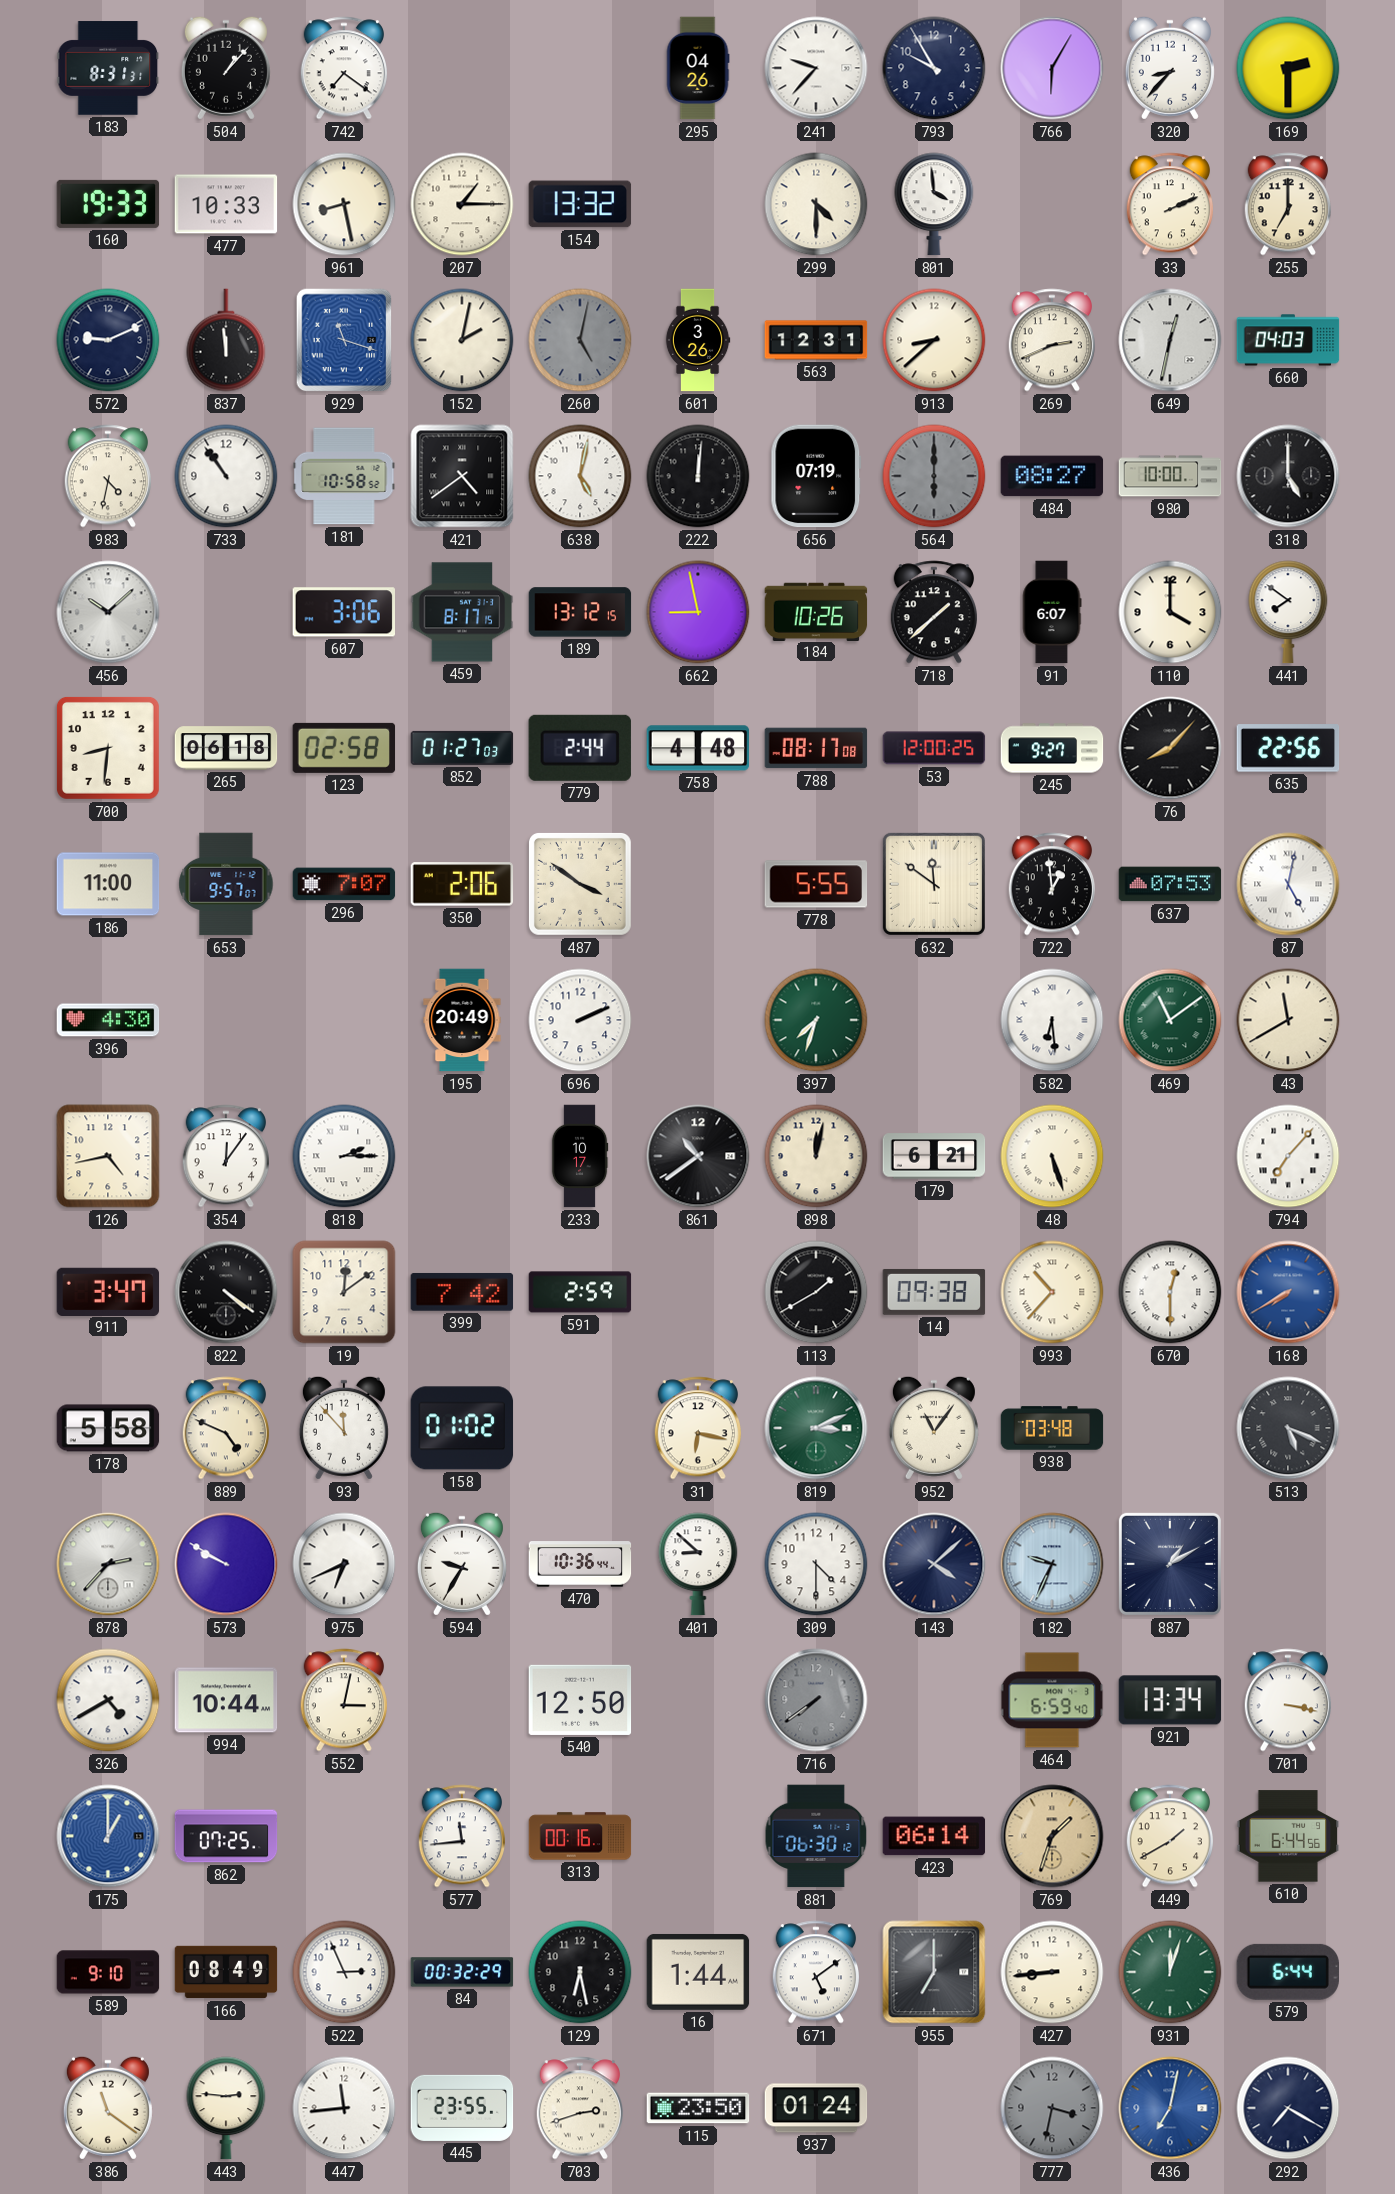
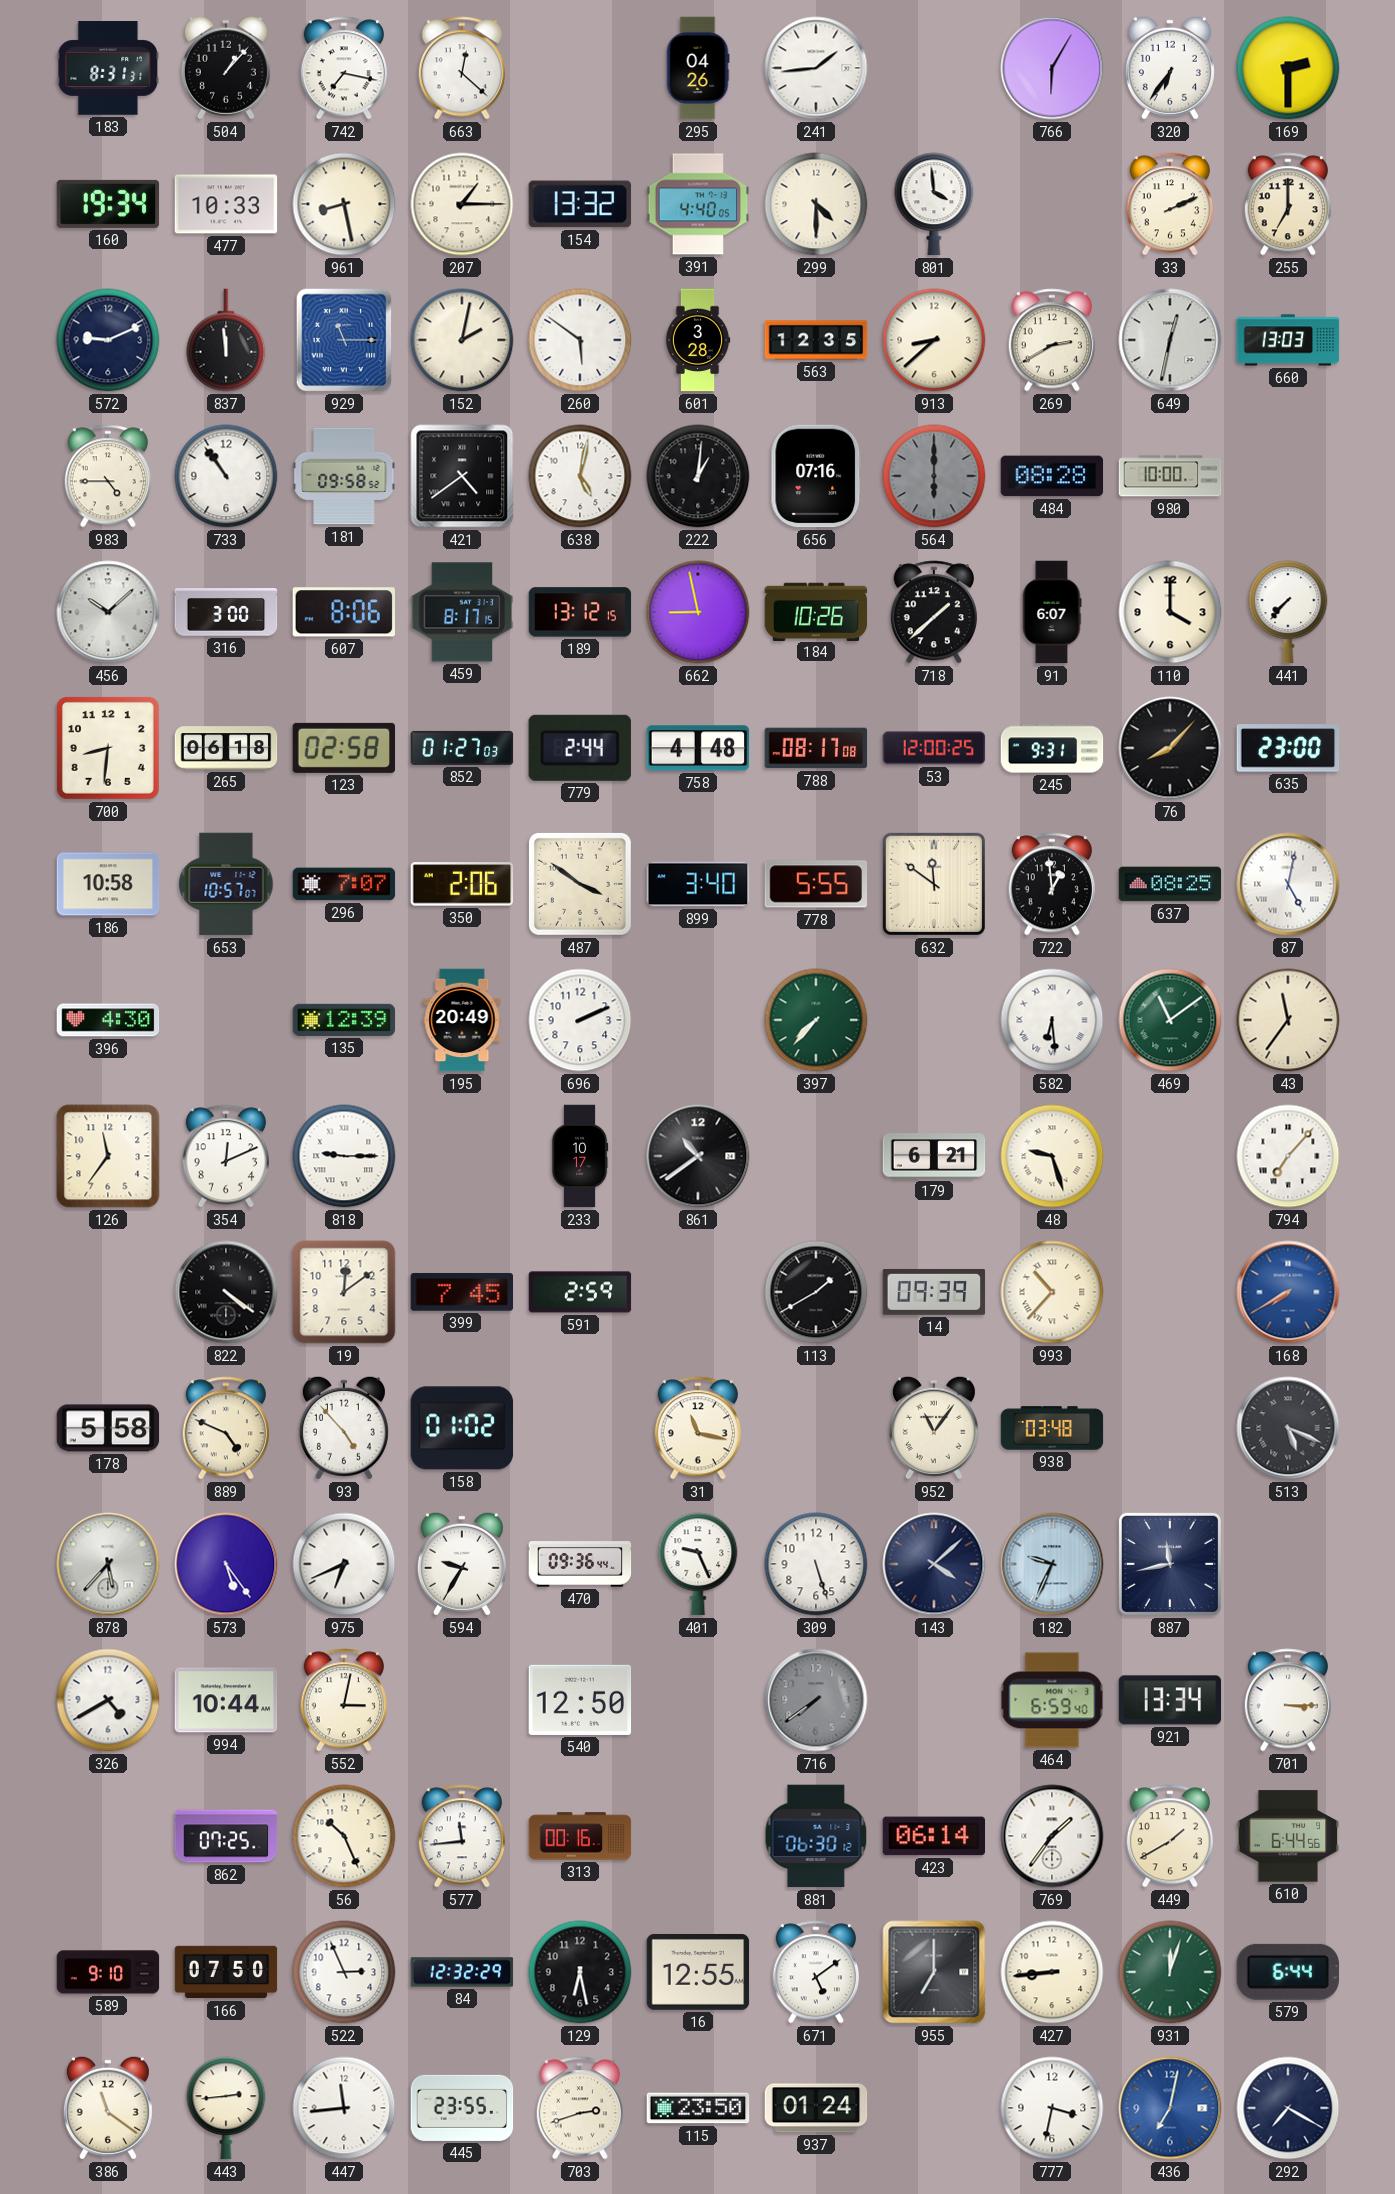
742: 7:21 -> 7:17 (343, 68)
663: none -> 12:22 (461, 68)
241: 9:37 -> 1:44 (816, 68)
793: 9:55 -> none (934, 68)
320: 8:37 -> 6:36 (1170, 68)
160: 19:33 -> 19:34 (108, 204)
391: none -> 4:40 (698, 204)
929: 11:18 -> 11:15 (344, 340)
260: 5:02 -> 5:51 (580, 340)
260 dial: grey -> white (580, 340)
601: 3:26 -> 3:28 (698, 340)
563: 12:31 -> 12:35 (816, 340)
269: 2:41 -> 2:40 (1051, 340)
660: 04:03 -> 13:03 (1288, 340)
983: 4:32 -> 4:45 (107, 476)
181: 10:58 -> 09:58 (344, 476)
222: 12:01 -> 1:01 (698, 476)
656: 07:19 -> 07:16 (816, 476)
484: 08:27 -> 08:28 (1052, 476)
318: 5:00 -> none (1288, 476)
316: none -> 3:00 (226, 612)
607: 3:06 -> 8:06 (343, 612)
441: 7:51 -> 7:37 (1288, 612)
245: 9:27 -> 9:31 (1052, 748)
635: 22:56 -> 23:00 (1288, 748)
186: 11:00 -> 10:58 (108, 884)
653: 9:57 -> 10:57 (226, 884)
899: none -> 3:40 (698, 884)
637: 07:53 -> 08:25 (1170, 884)
135: none -> 12:39 (344, 1020)
397: 7:33 -> 7:37 (816, 1020)
43: 11:40 -> 11:36 (1288, 1020)
126: 4:43 -> 11:36 (108, 1156)
354: 12:06 -> 12:11 (225, 1156)
818: 2:15 -> 9:15 (344, 1156)
898: 12:02 -> none (816, 1156)
48: 5:27 -> 9:27 (1052, 1156)
911: 3:47 -> none (108, 1291)
399: 7:42 -> 7:45 (462, 1292)
14: 09:38 -> 09:39 (934, 1292)
670: 12:30 -> none (1170, 1292)
93: 11:53 -> 4:53 (344, 1428)
31: 6:17 -> 11:17 (697, 1428)
819: 3:11 -> none (816, 1428)
878: 2:37 -> 5:37 (108, 1564)
573: 9:50 -> 5:24 (226, 1564)
470: 10:36 -> 09:36 (580, 1564)
401: 8:52 -> 9:26 (698, 1564)
309: 4:30 -> 5:27 (816, 1564)
887: 1:10 -> 11:43 (1170, 1564)
701: 3:17 -> 3:15 (1287, 1700)
175: 1:00 -> none (108, 1836)
56: none -> 10:26 (344, 1836)
769: 1:33 -> 1:36 (1052, 1836)
769 dial: champagne -> white (1052, 1836)
166: 08:49 -> 07:50 (226, 1972)
84: 00:32 -> 12:32 (462, 1972)
16: 1:44 -> 12:55 (698, 1972)
443: 2:46 -> 2:44 (226, 2108)
777 dial: grey -> white (1052, 2108)
